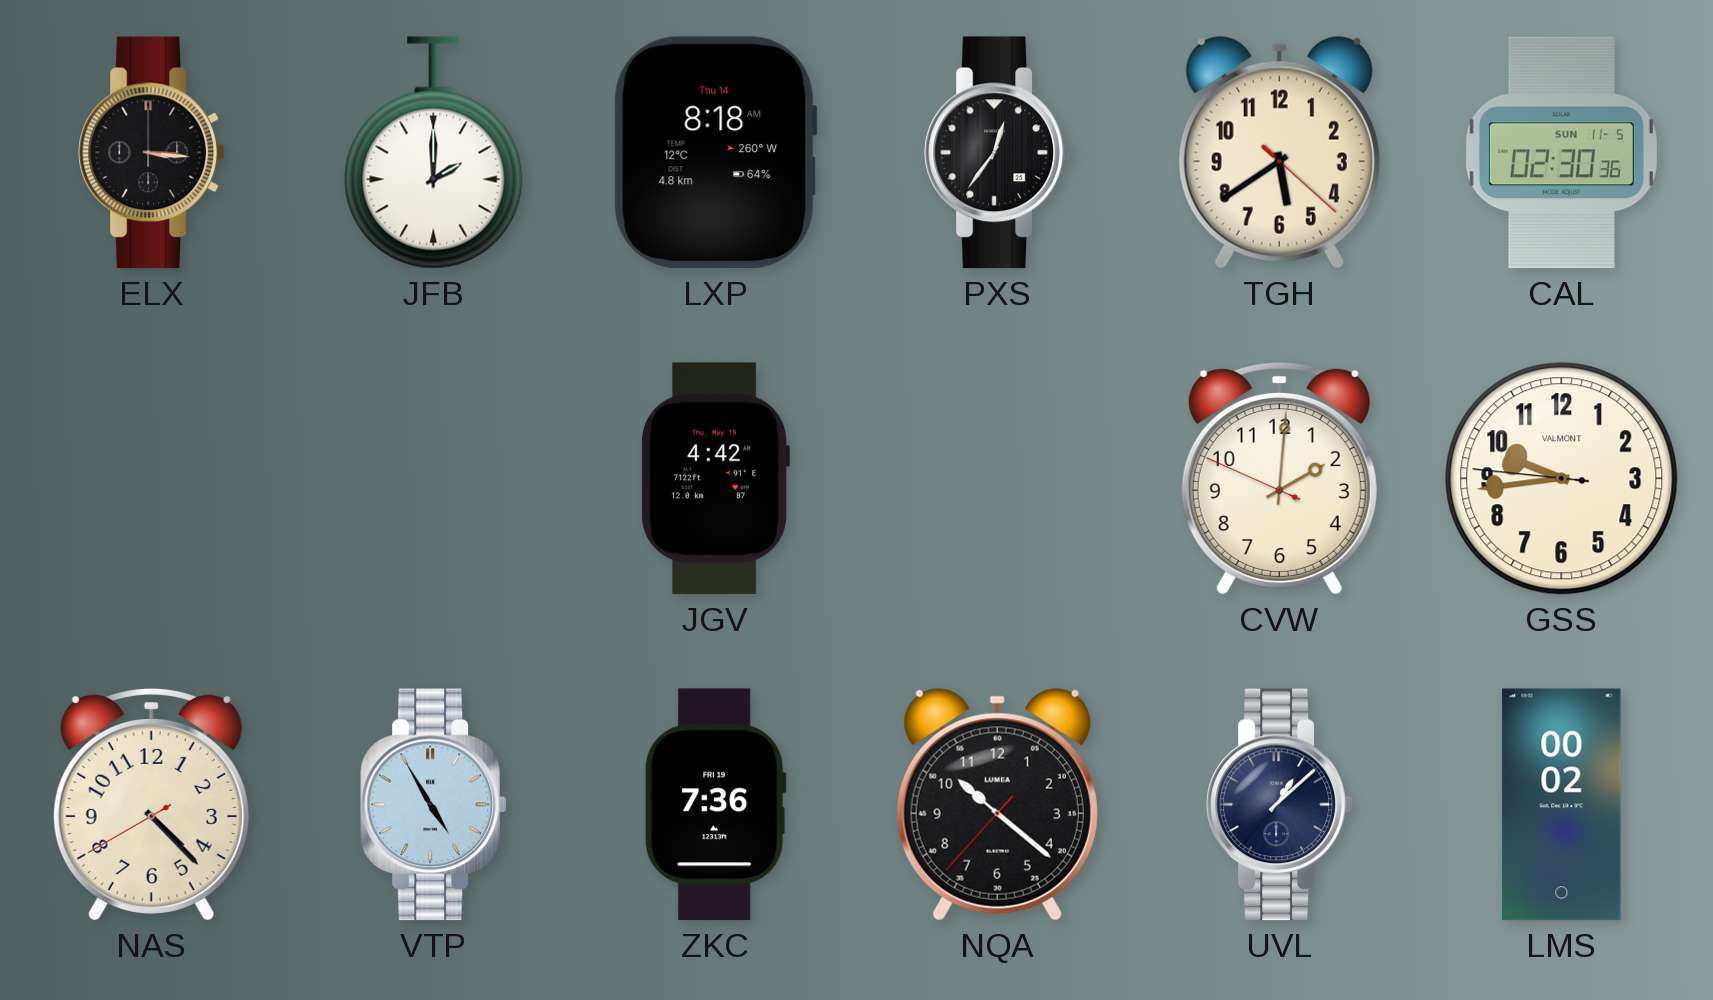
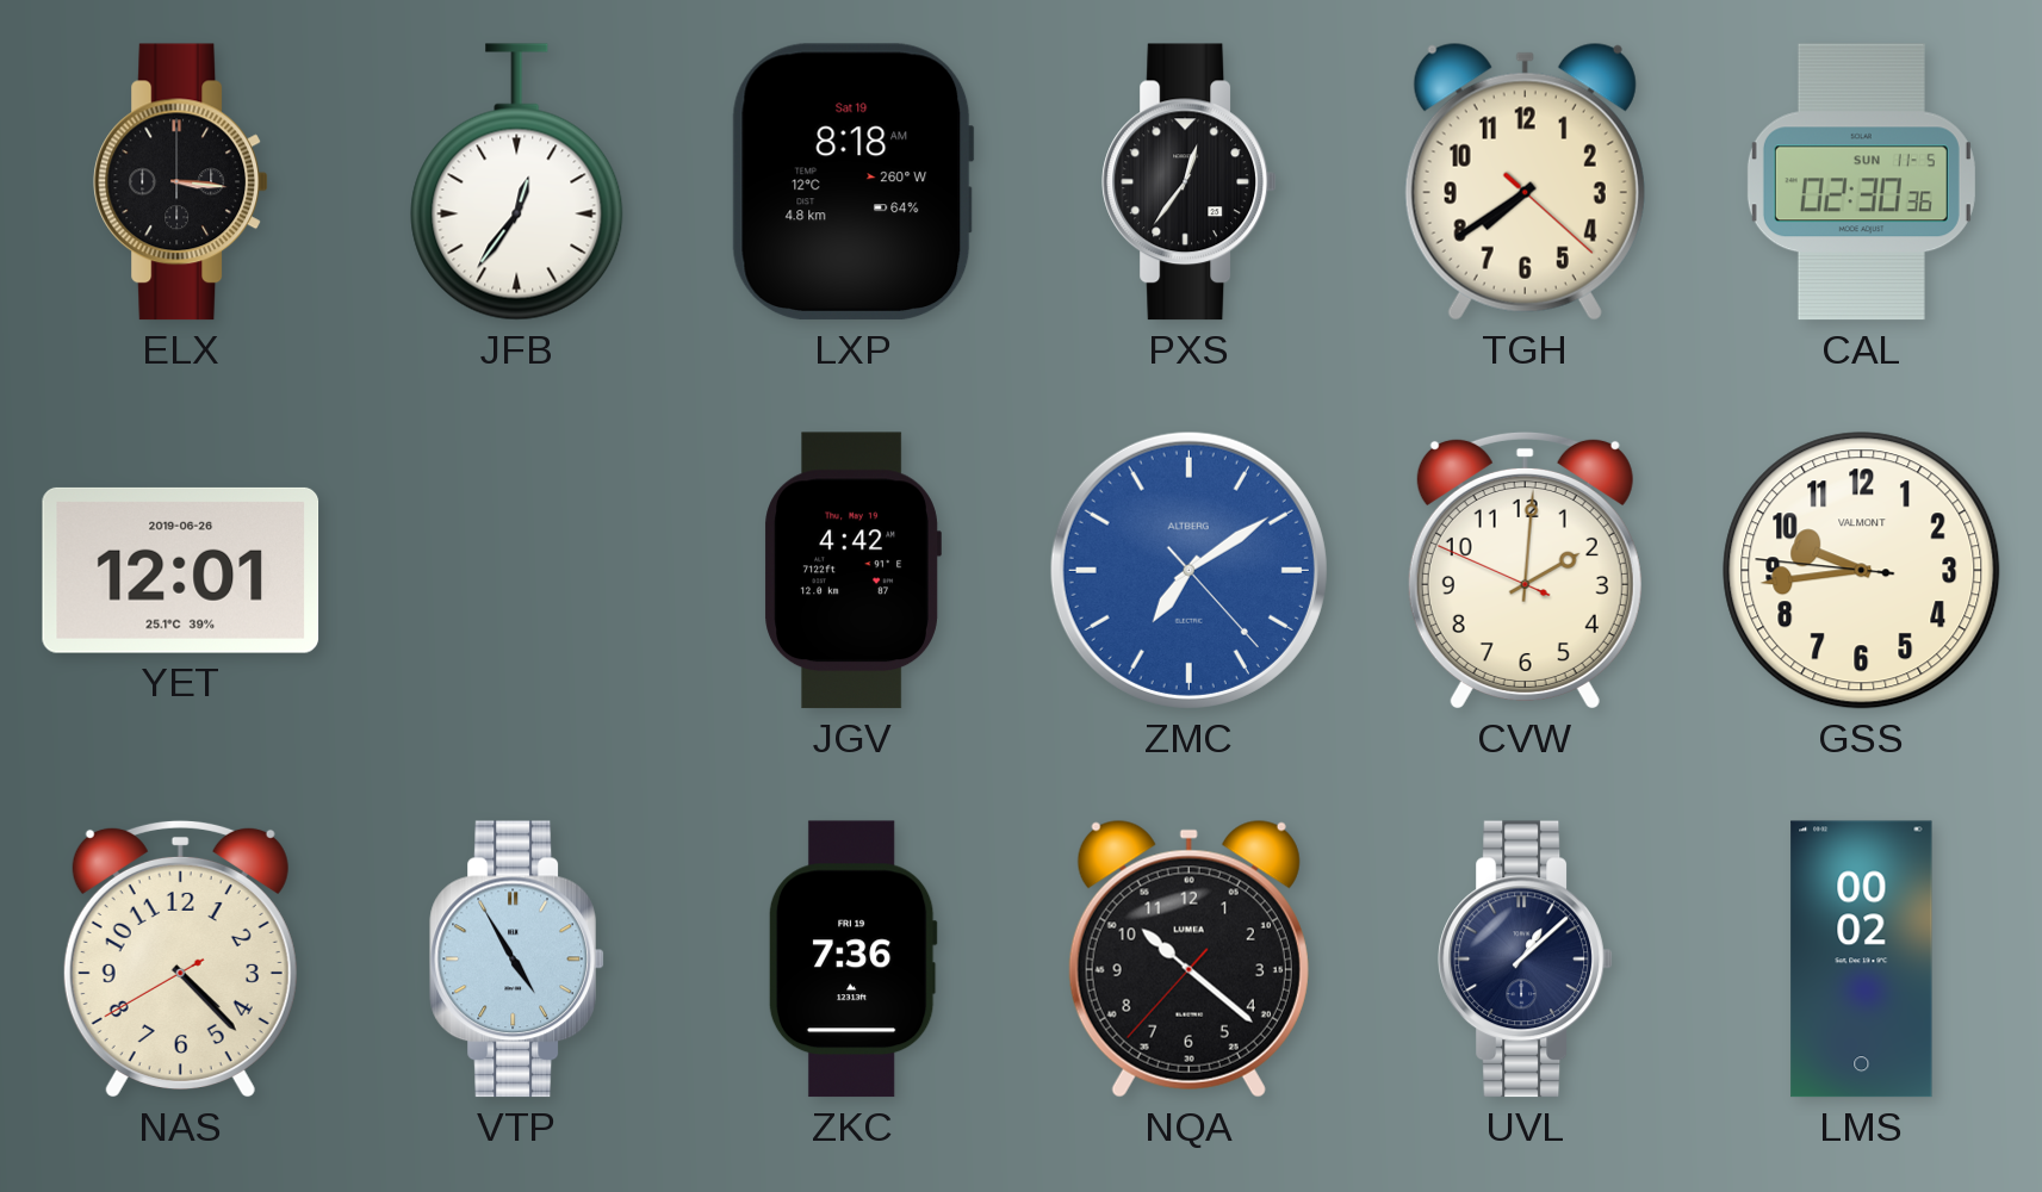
JFB: 2:00 -> 12:36 (517, 182)
LXP date: Thu 14 -> Sat 19 (852, 182)
TGH: 5:39 -> 7:39 (1525, 181)
YET: none -> 12:01 (181, 570)
ZMC: none -> 7:09 (1188, 570)
